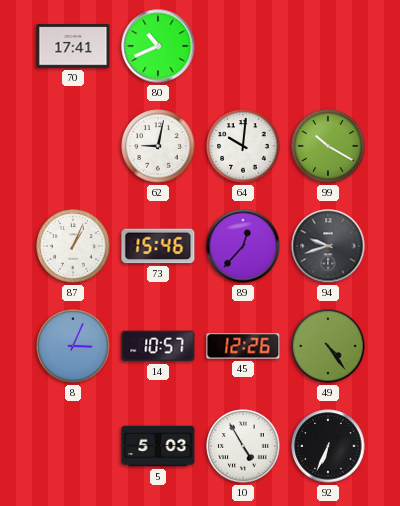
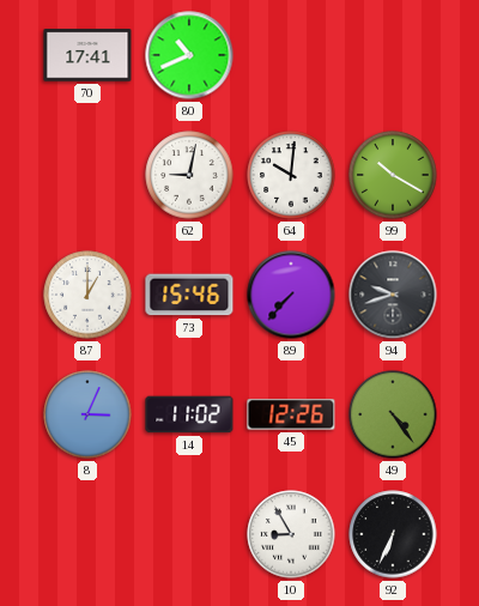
87: 1:04 -> 1:00 (87, 295)
89: 12:37 -> 7:37 (291, 295)
14: 10:57 -> 11:02 (189, 414)
5: 5:03 -> none (158, 446)
10: 4:55 -> 8:55 (291, 534)
